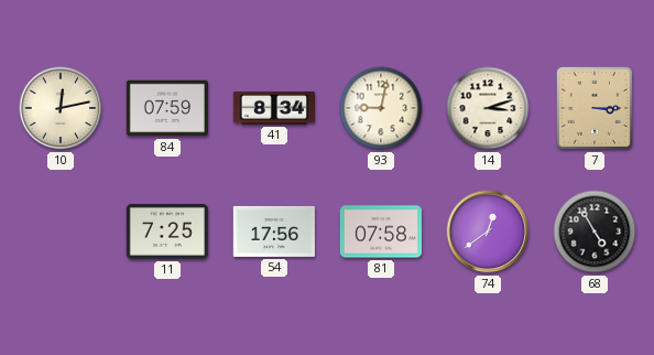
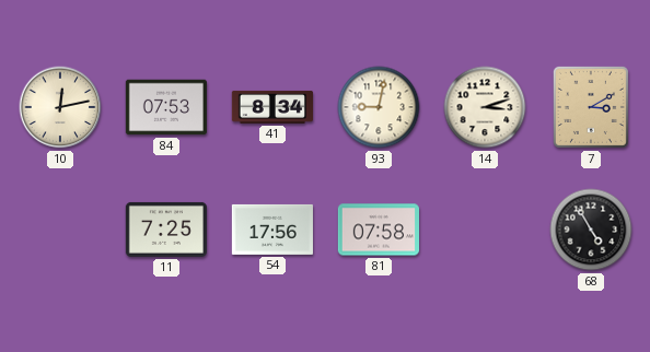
84: 07:59 -> 07:53 (166, 107)
7: 3:15 -> 3:10 (591, 107)
74: 12:39 -> none (488, 232)
